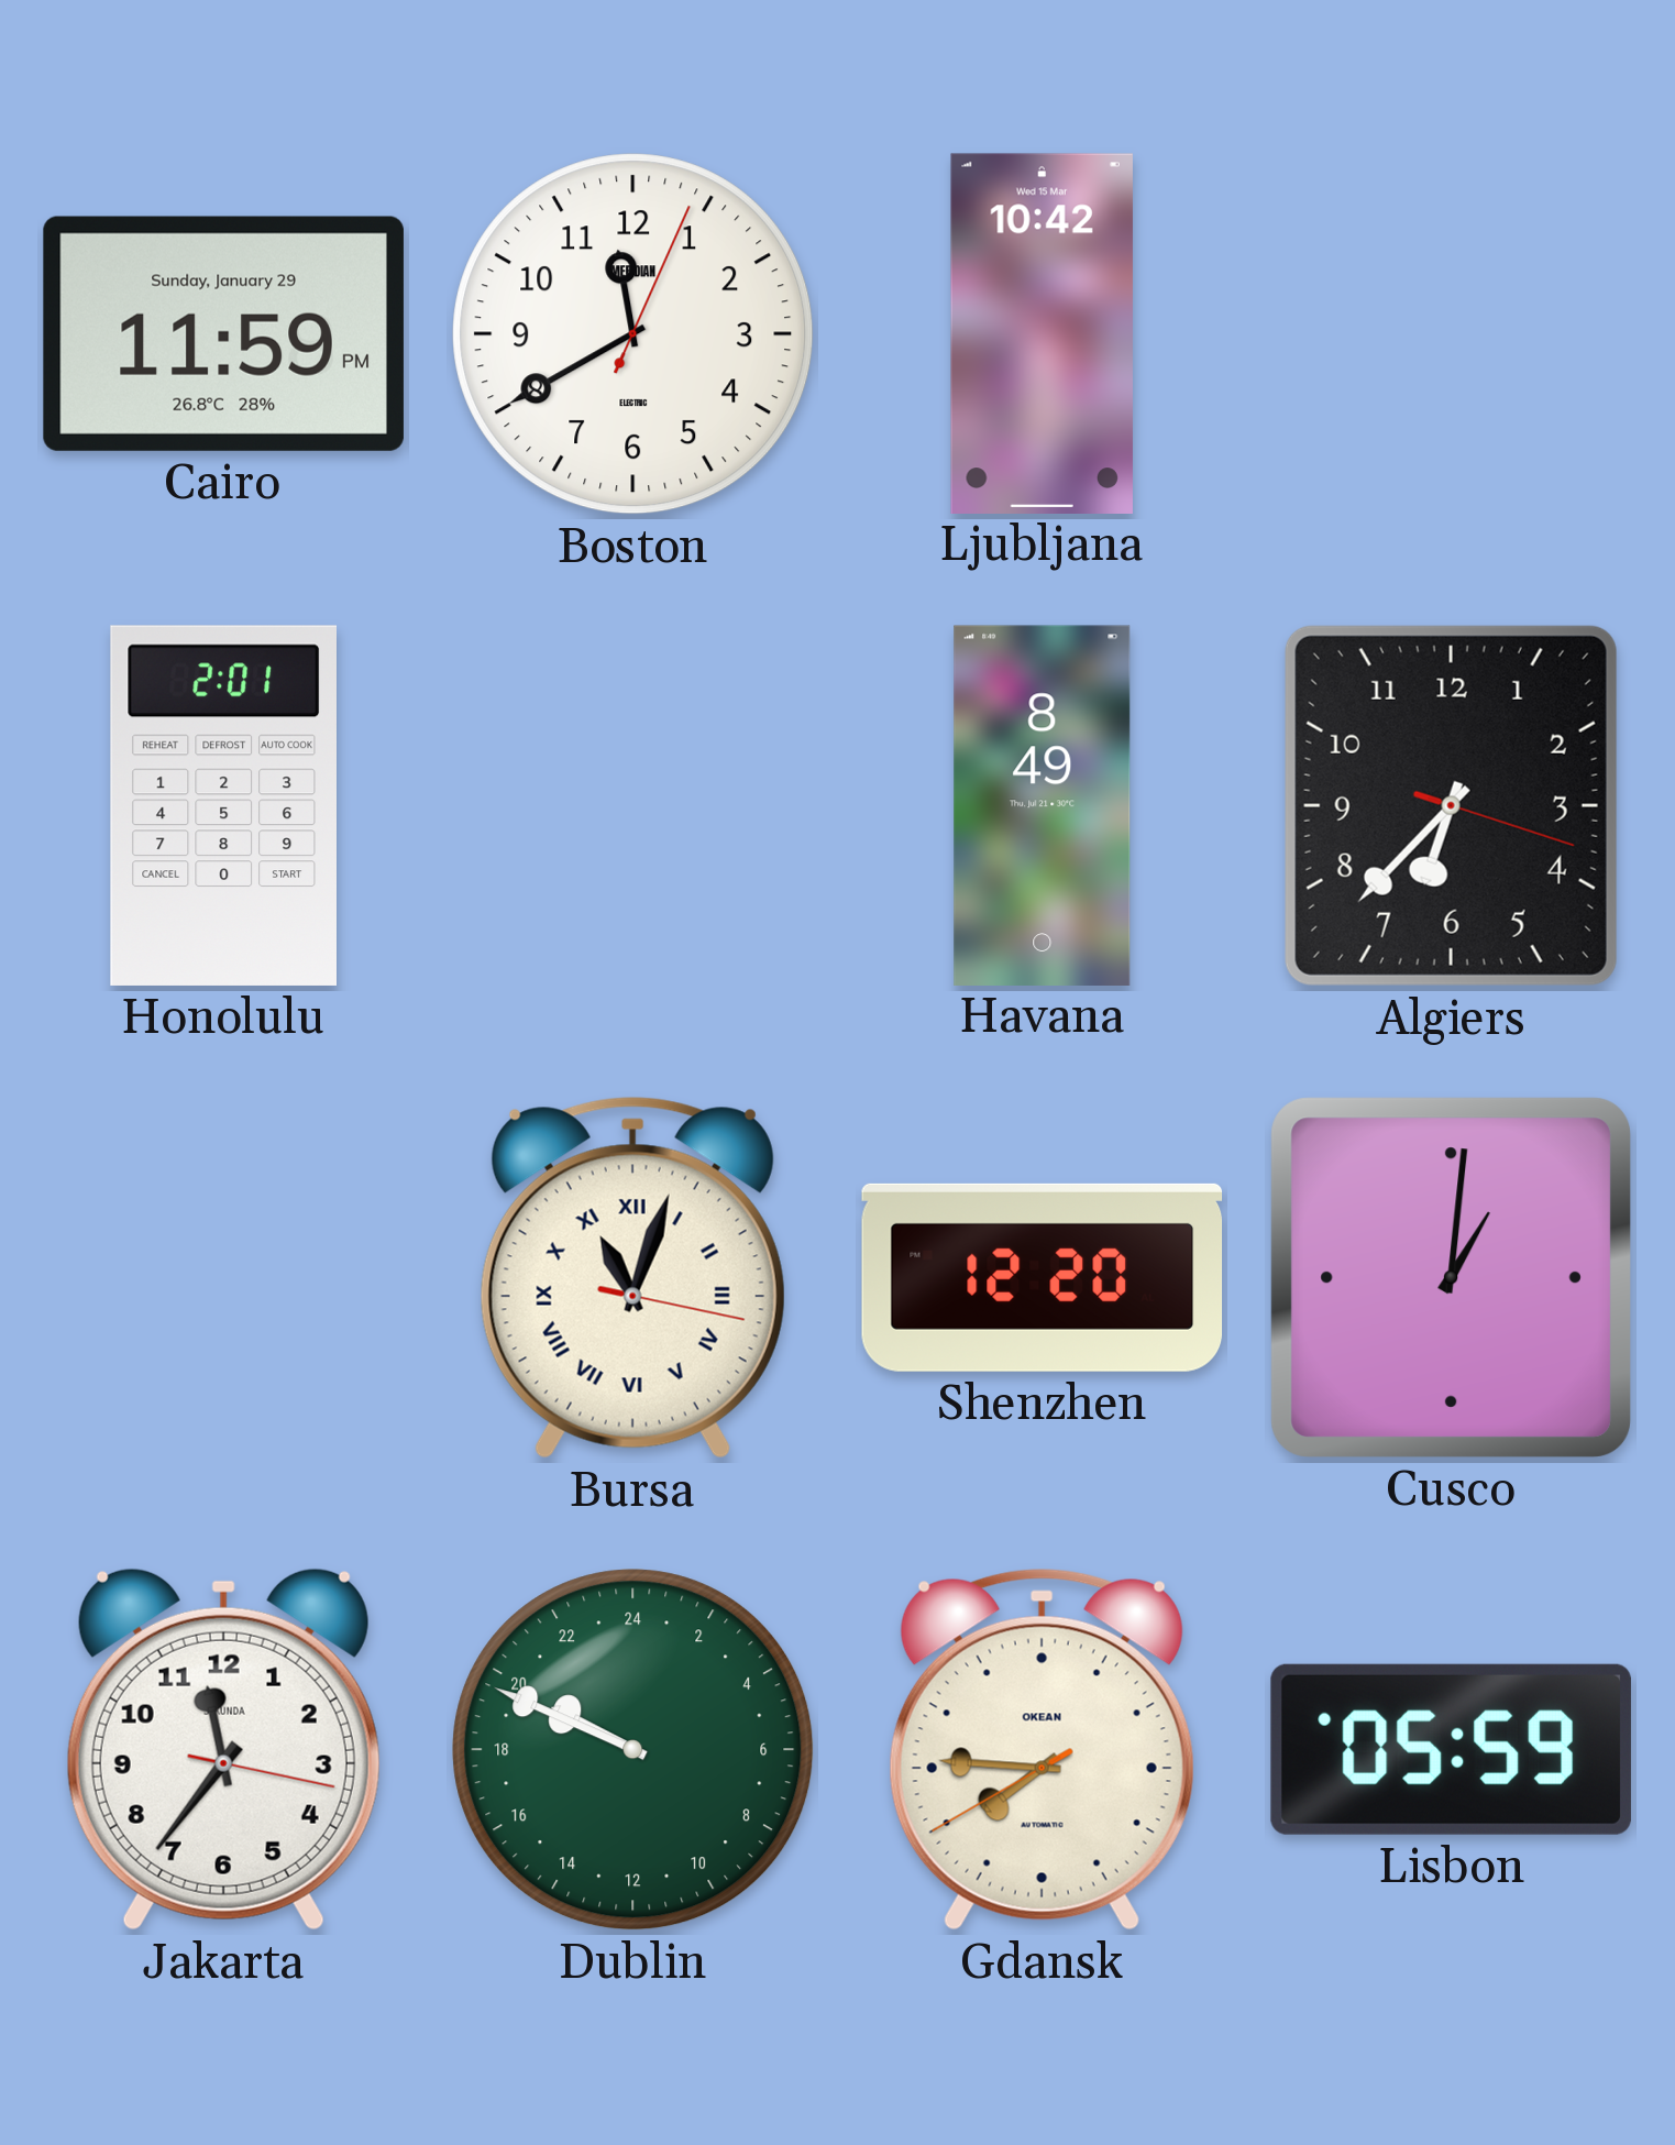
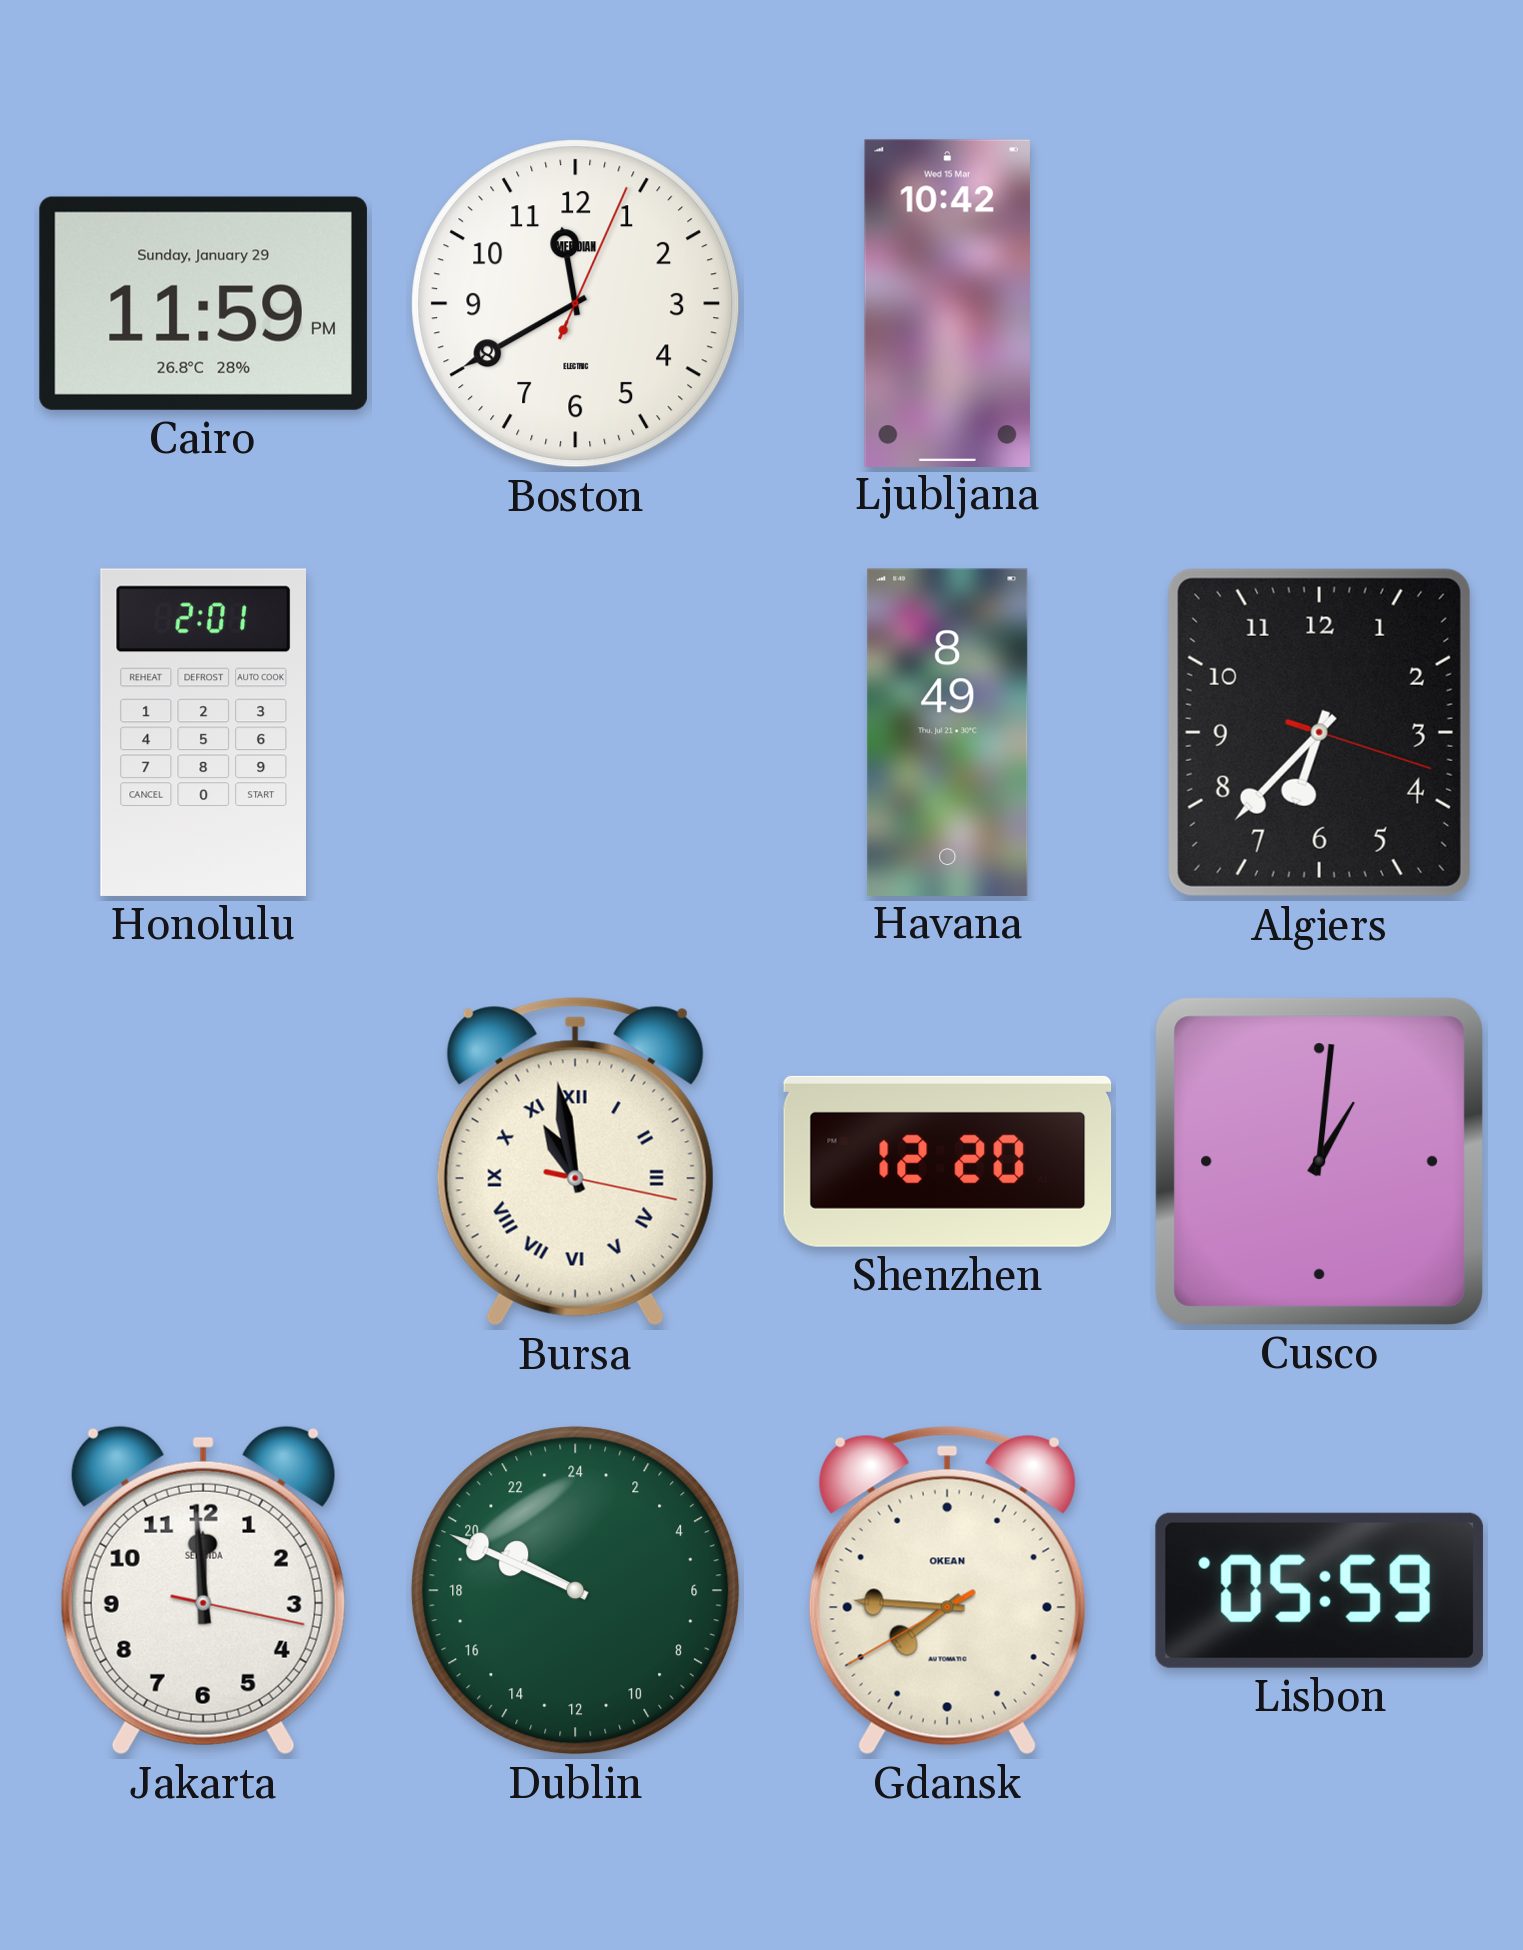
Bursa: 11:03 -> 10:58 (575, 1161)
Jakarta: 11:36 -> 11:59 (203, 1590)
